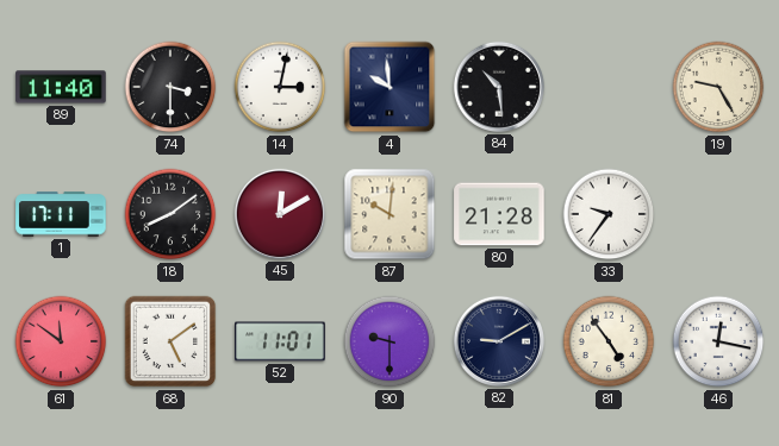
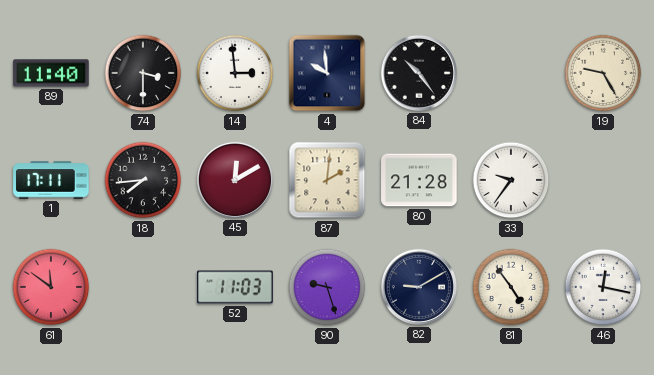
14: 3:02 -> 2:59 (235, 73)
84: 10:29 -> 10:24 (419, 73)
18: 8:09 -> 7:44 (143, 180)
87: 10:01 -> 2:01 (327, 180)
68: 5:09 -> none (170, 341)
52: 11:01 -> 11:03 (235, 287)
90: 9:30 -> 9:27 (327, 287)
